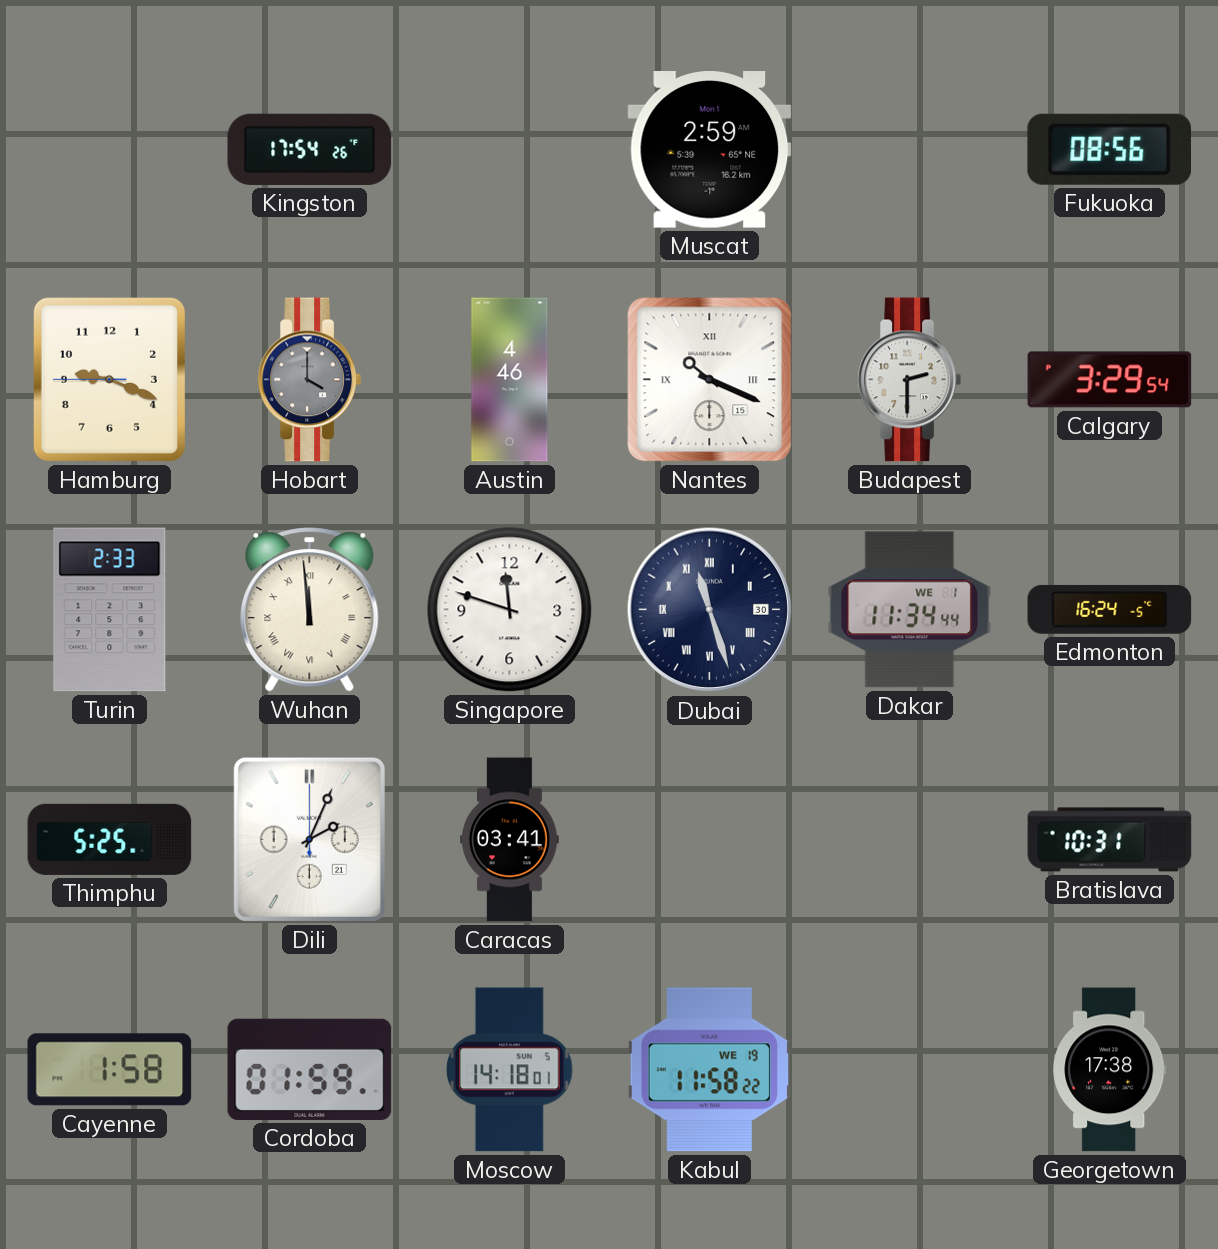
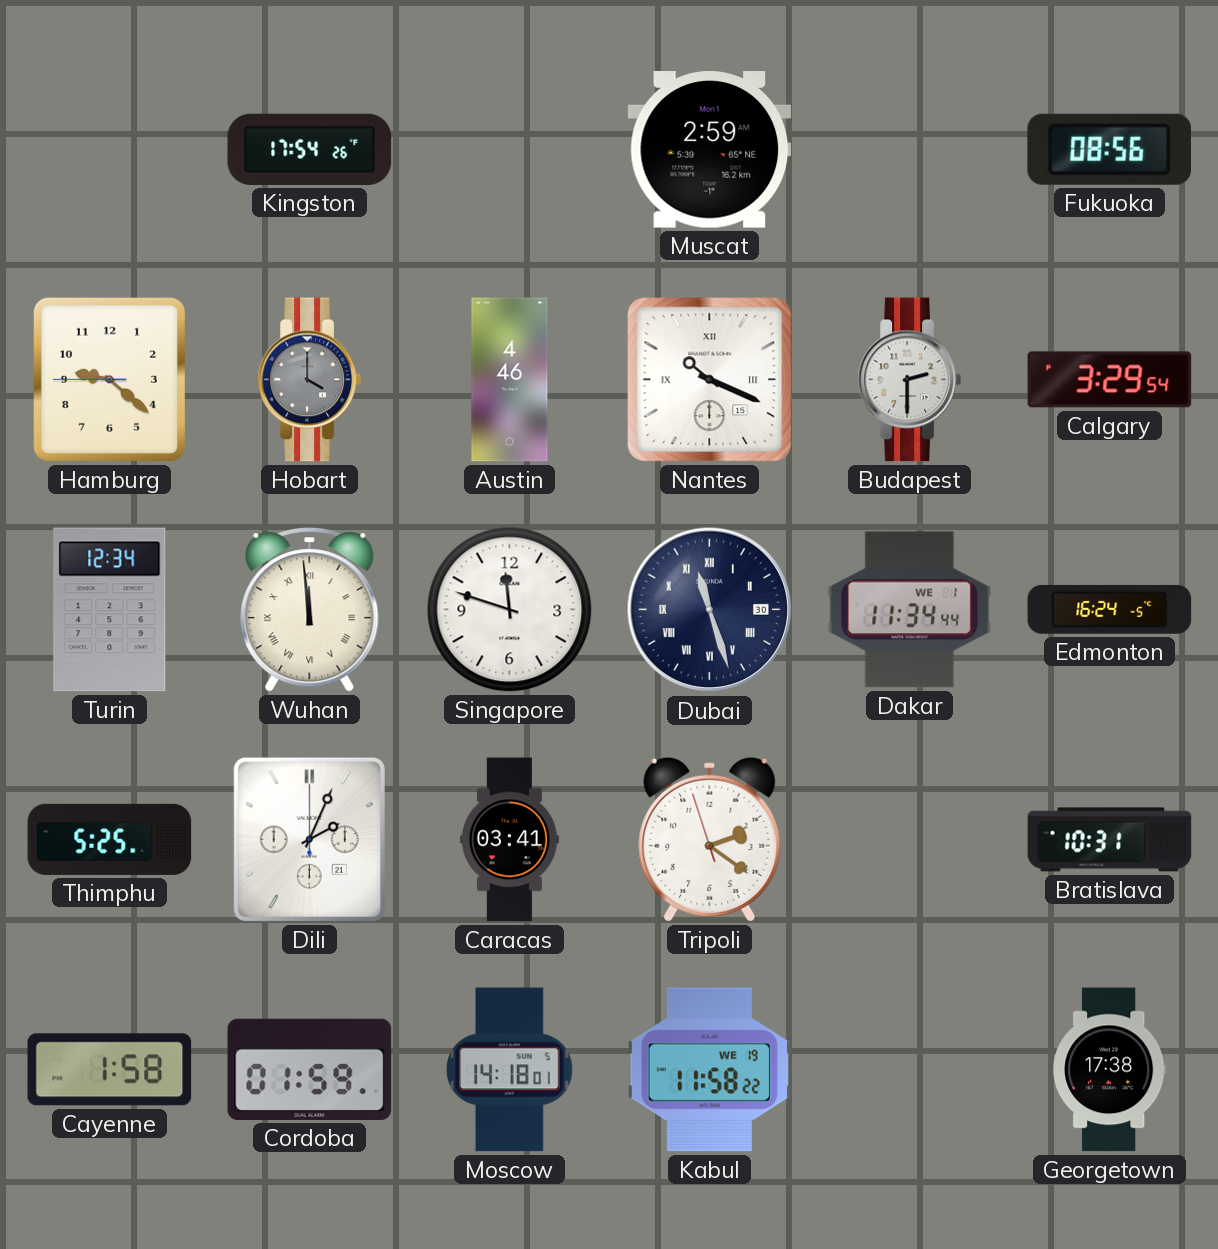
Hamburg: 9:18 -> 9:21 (109, 379)
Turin: 2:33 -> 12:34 (110, 610)
Tripoli: none -> 2:20 (710, 839)
